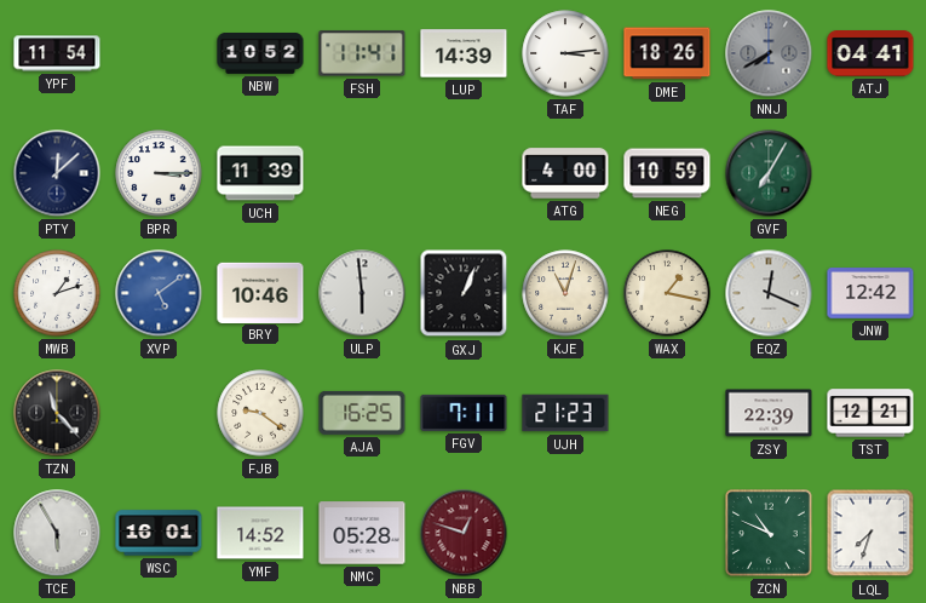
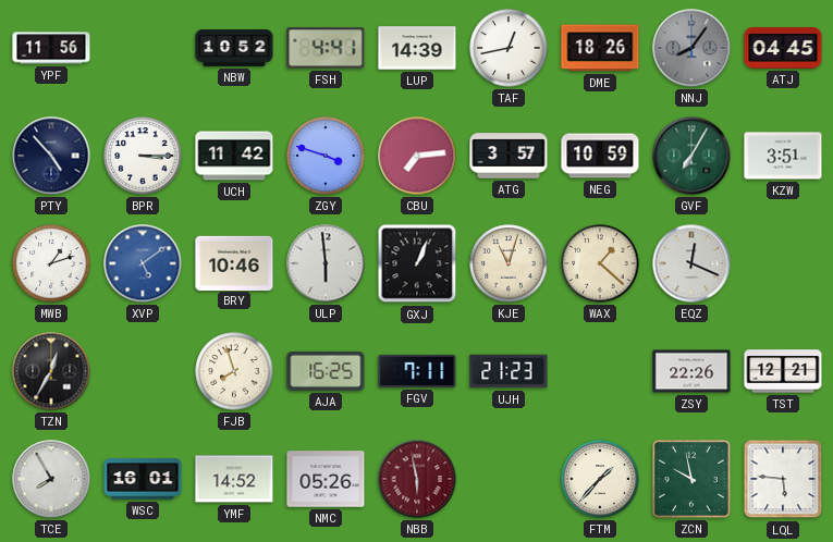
YPF: 11:54 -> 11:56 (51, 48)
FSH: 11:41 -> 4:41 (326, 48)
TAF: 3:14 -> 12:43 (509, 48)
NNJ: 7:40 -> 8:06 (691, 48)
ATJ: 04:41 -> 04:45 (783, 49)
PTY: 12:08 -> 4:53 (51, 156)
UCH: 11:39 -> 11:42 (234, 156)
ZGY: none -> 3:48 (326, 156)
CBU: none -> 7:14 (417, 156)
ATG: 4:00 -> 3:57 (509, 156)
KZW: none -> 3:51 (783, 156)
WAX: 1:17 -> 1:22 (600, 263)
JNW: 12:42 -> none (870, 293)
TZN: 11:23 -> 12:35 (51, 371)
FJB: 9:21 -> 7:57 (234, 371)
ZSY: 22:39 -> 22:26 (691, 371)
TCE: 5:55 -> 7:55 (51, 479)
NMC: 05:28 -> 05:26 (326, 479)
NBB: 12:48 -> 5:58 (417, 479)
FTM: none -> 1:37 (600, 479)
ZCN: 10:49 -> 9:58 (693, 480)
LQL: 7:33 -> 5:46 (783, 479)
